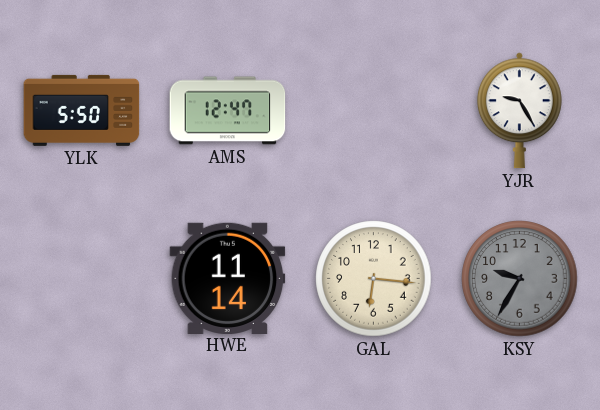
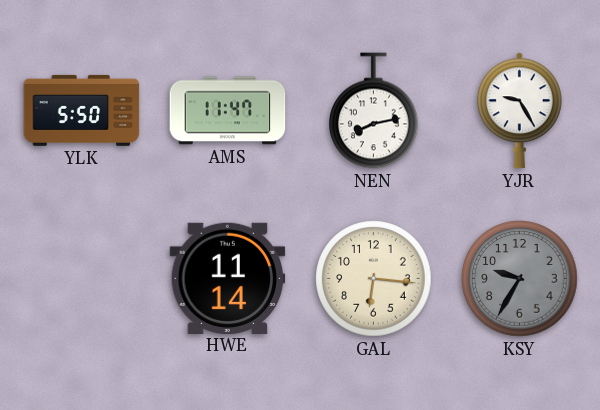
AMS: 12:47 -> 11:47 (228, 111)
NEN: none -> 8:13 (374, 111)
